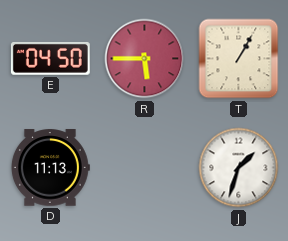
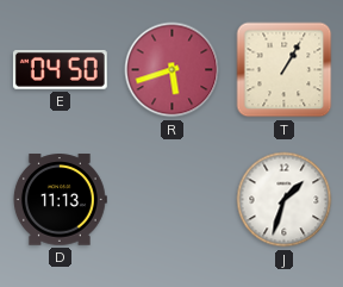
R: 5:45 -> 5:42 (173, 70)
